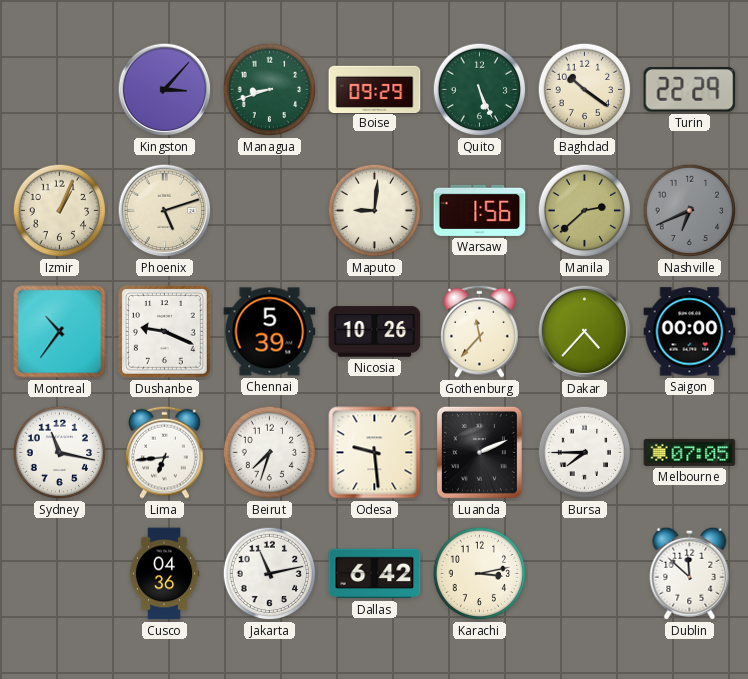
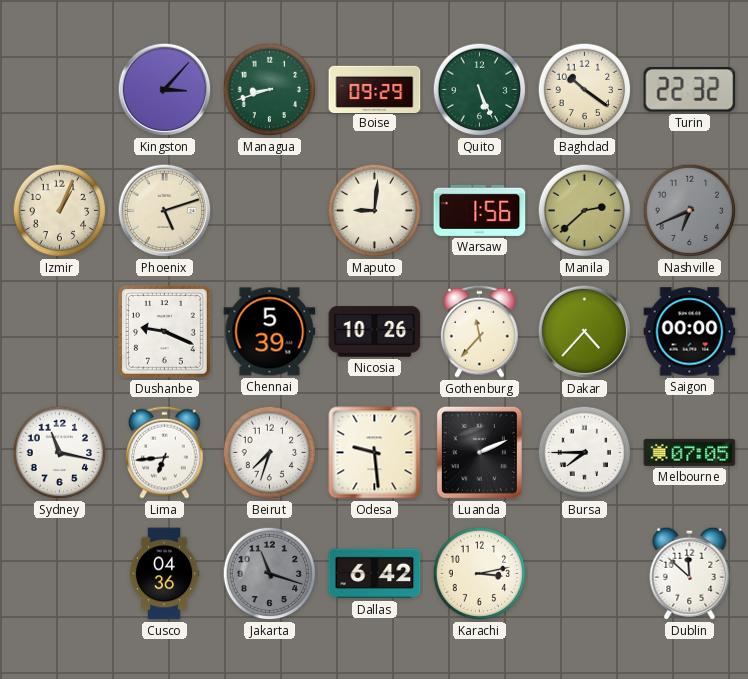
Turin: 22:29 -> 22:32 (690, 90)
Montreal: 10:36 -> none (60, 332)
Jakarta: 11:13 -> 11:18 (270, 574)
Jakarta dial: white -> grey (270, 574)
